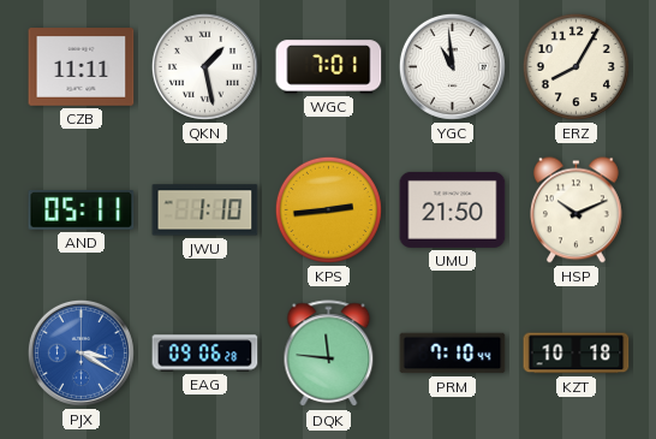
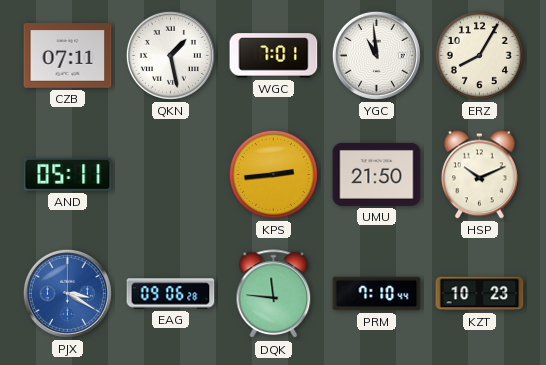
CZB: 11:11 -> 07:11 (68, 56)
JWU: 1:10 -> none (205, 210)
KZT: 10:18 -> 10:23 (480, 294)
